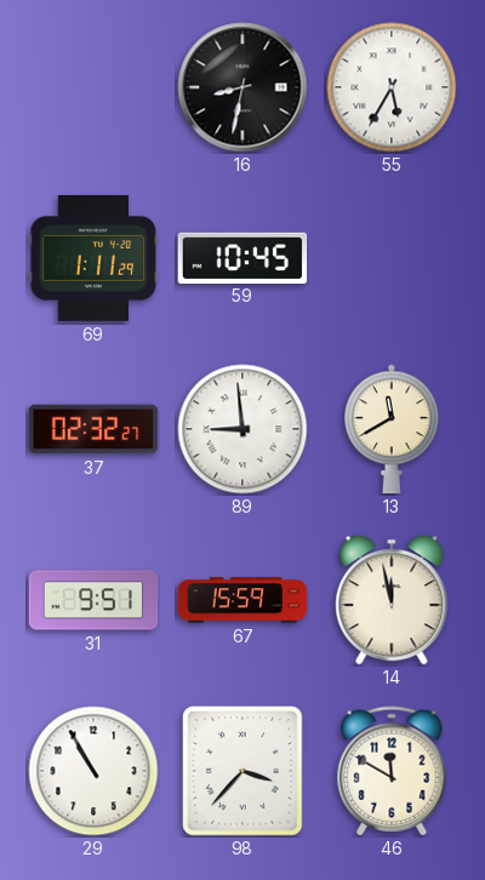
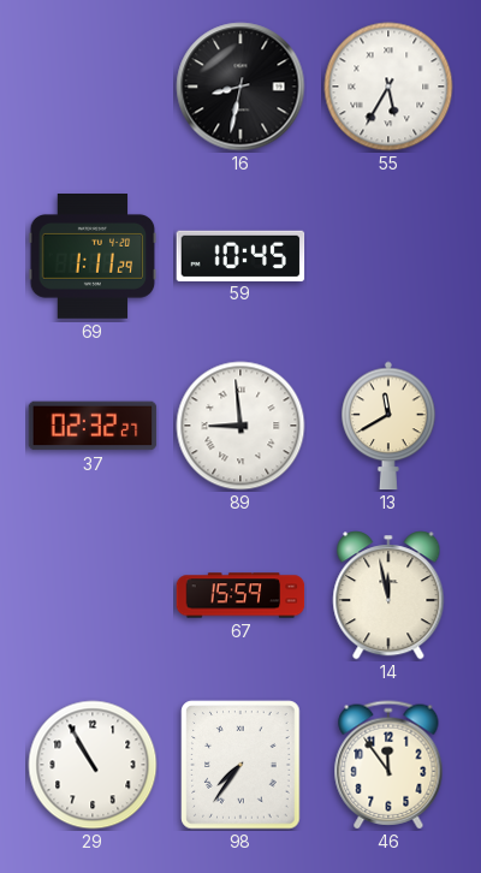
31: 9:51 -> none (93, 600)
98: 3:37 -> 7:36 (240, 765)
46: 11:50 -> 11:54 (388, 765)
